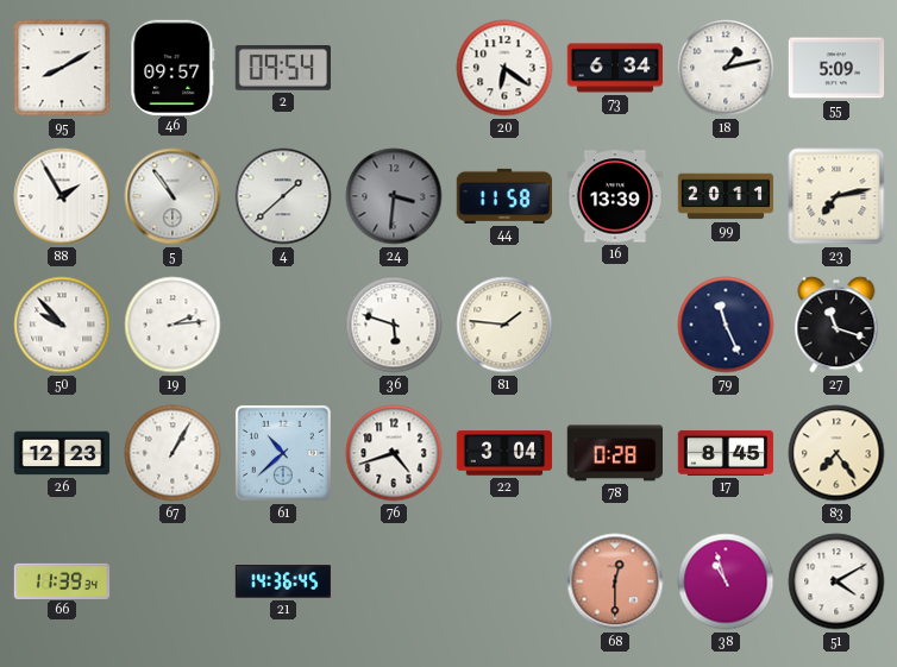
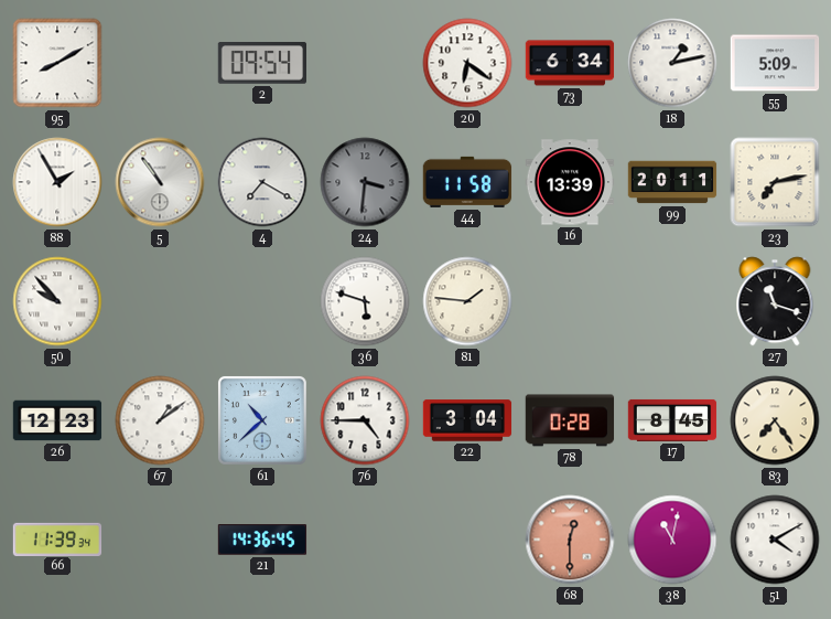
46: 09:57 -> none (172, 67)
4: 1:38 -> 7:20 (262, 182)
19: 2:14 -> none (172, 325)
79: 11:26 -> none (726, 325)
67: 1:05 -> 1:09 (160, 420)
76: 4:42 -> 4:45 (365, 420)
38: 10:57 -> 11:02 (672, 540)
